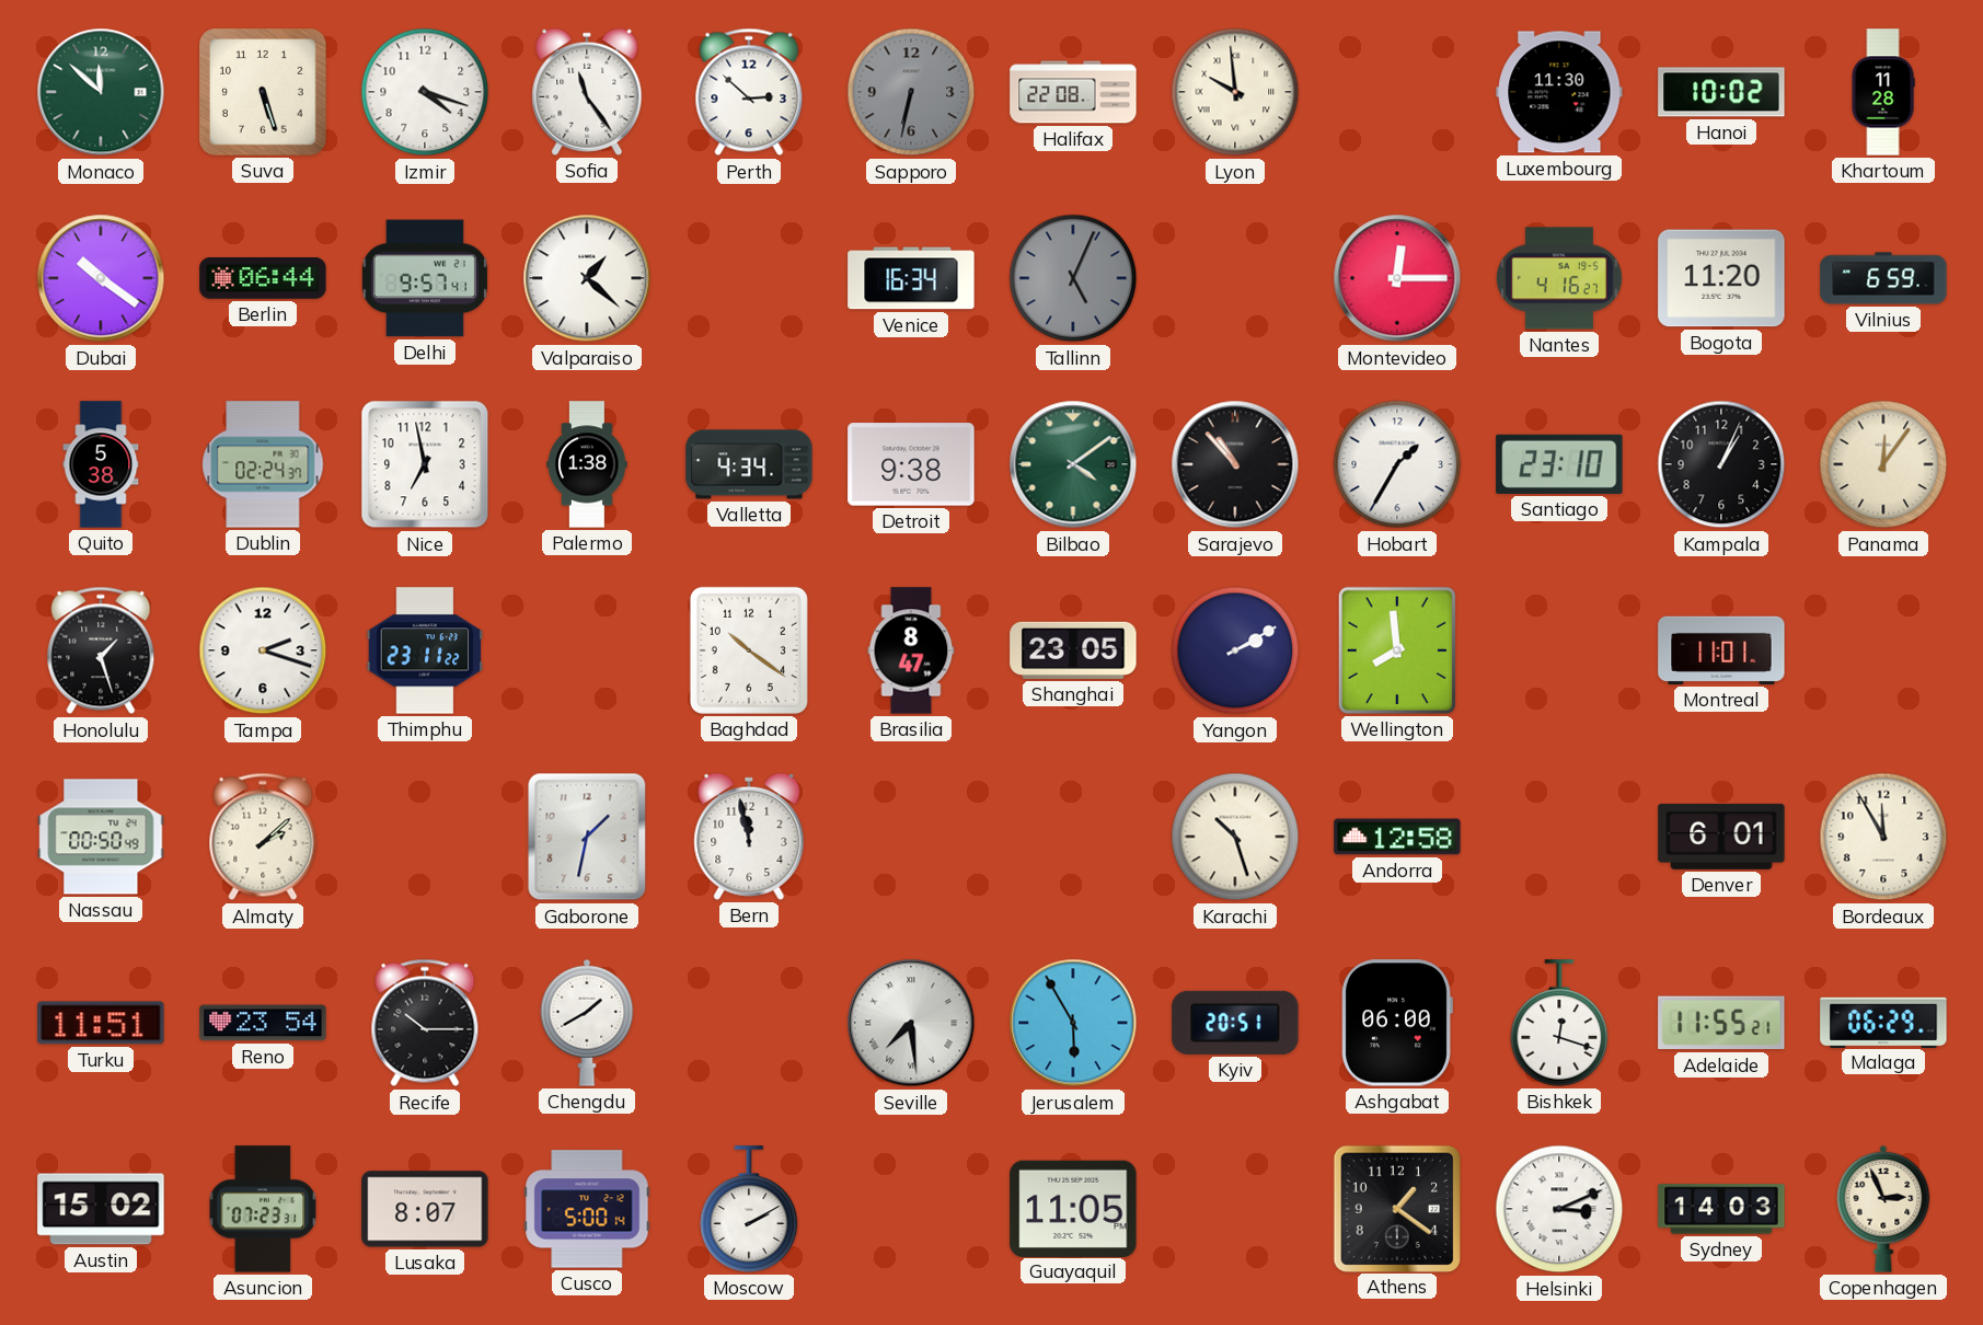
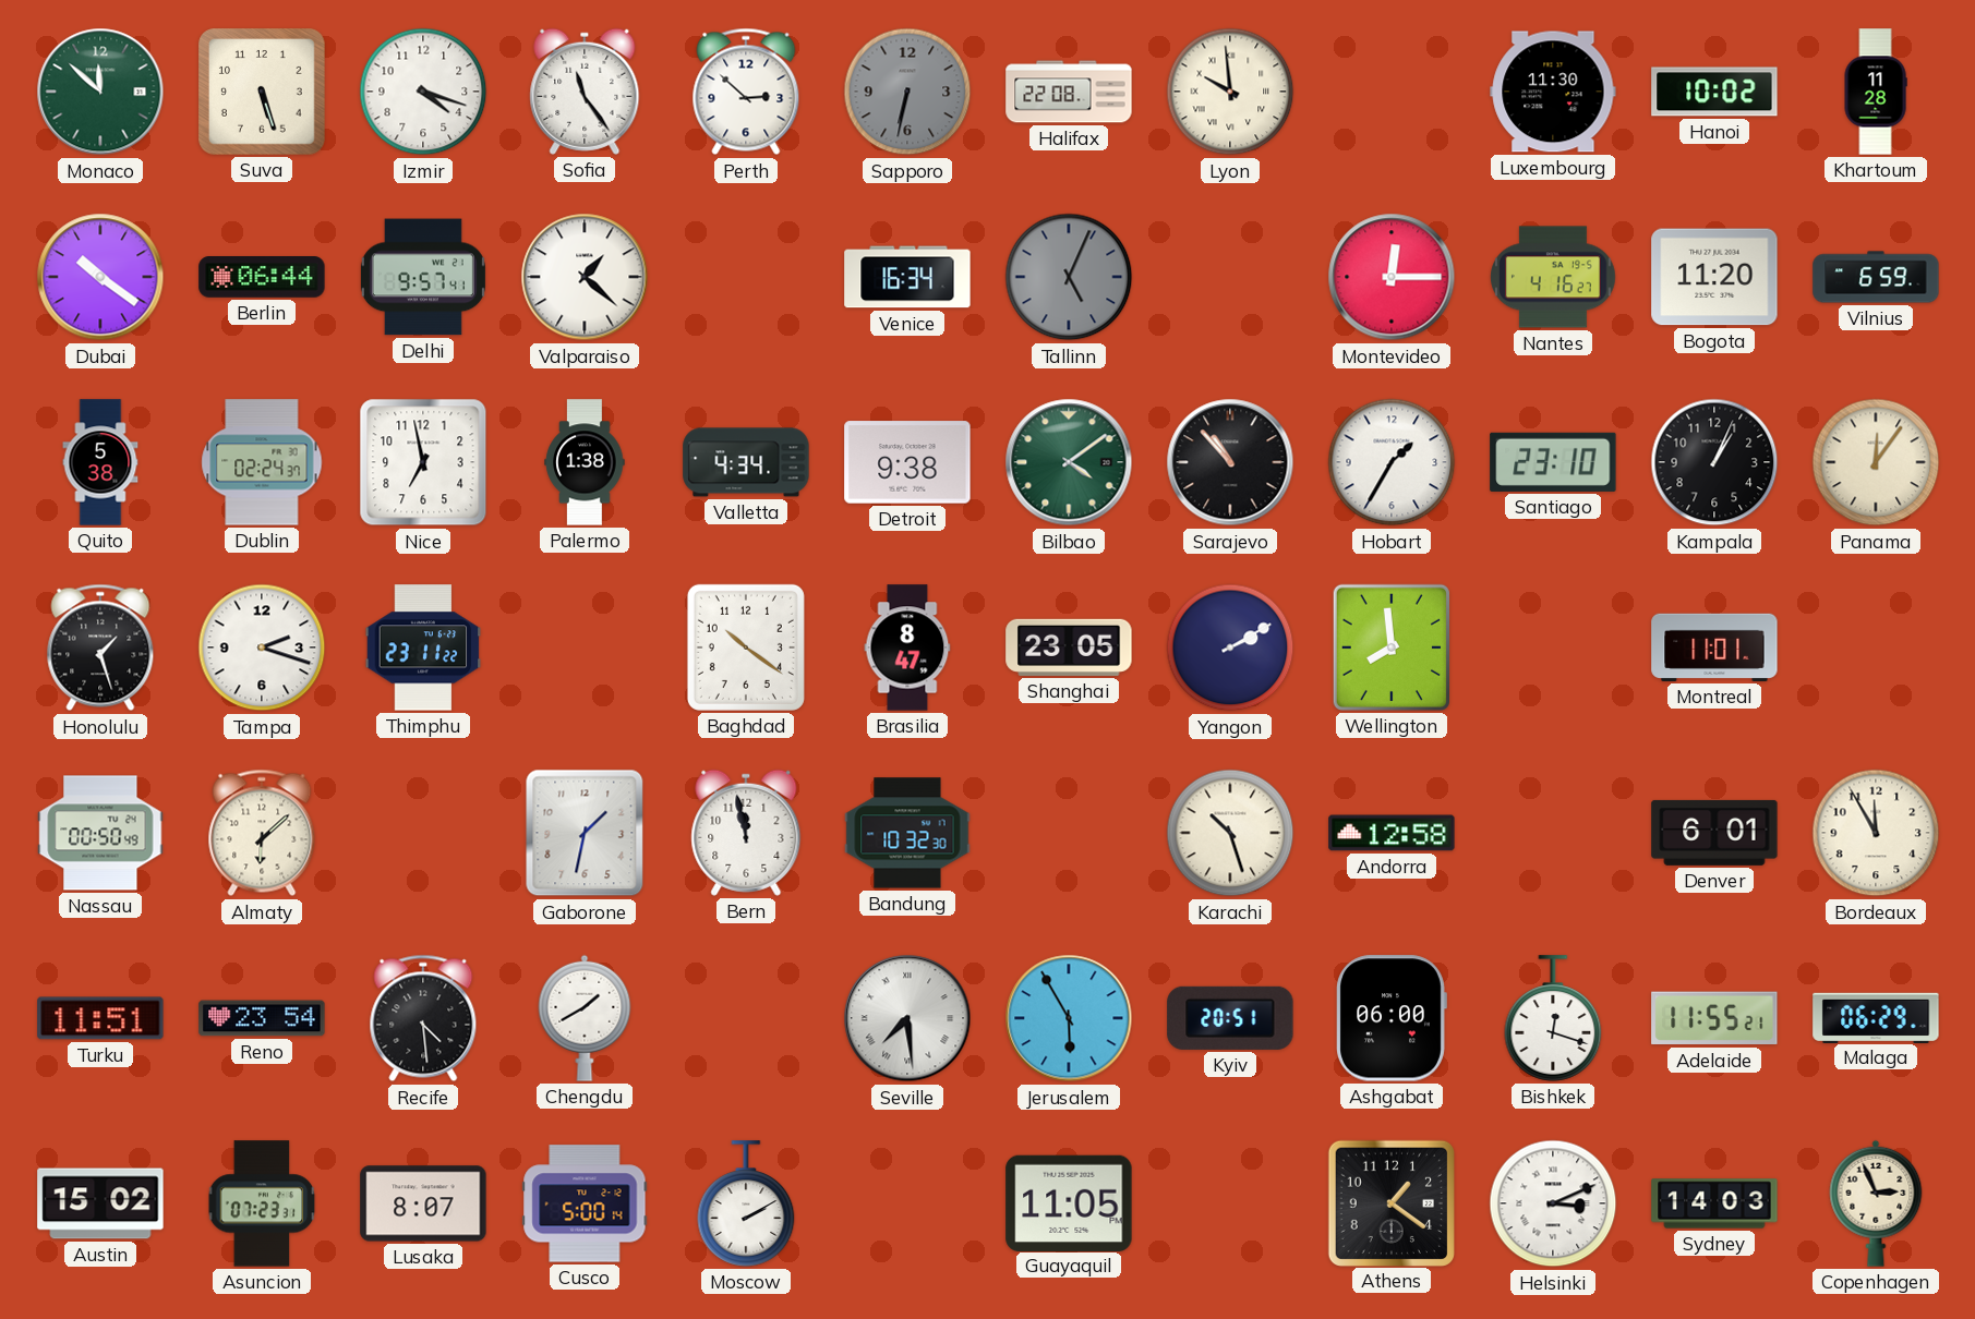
Almaty: 2:08 -> 6:08 (262, 833)
Bandung: none -> 10:32 (907, 833)
Recife: 10:15 -> 4:29 (423, 1018)
